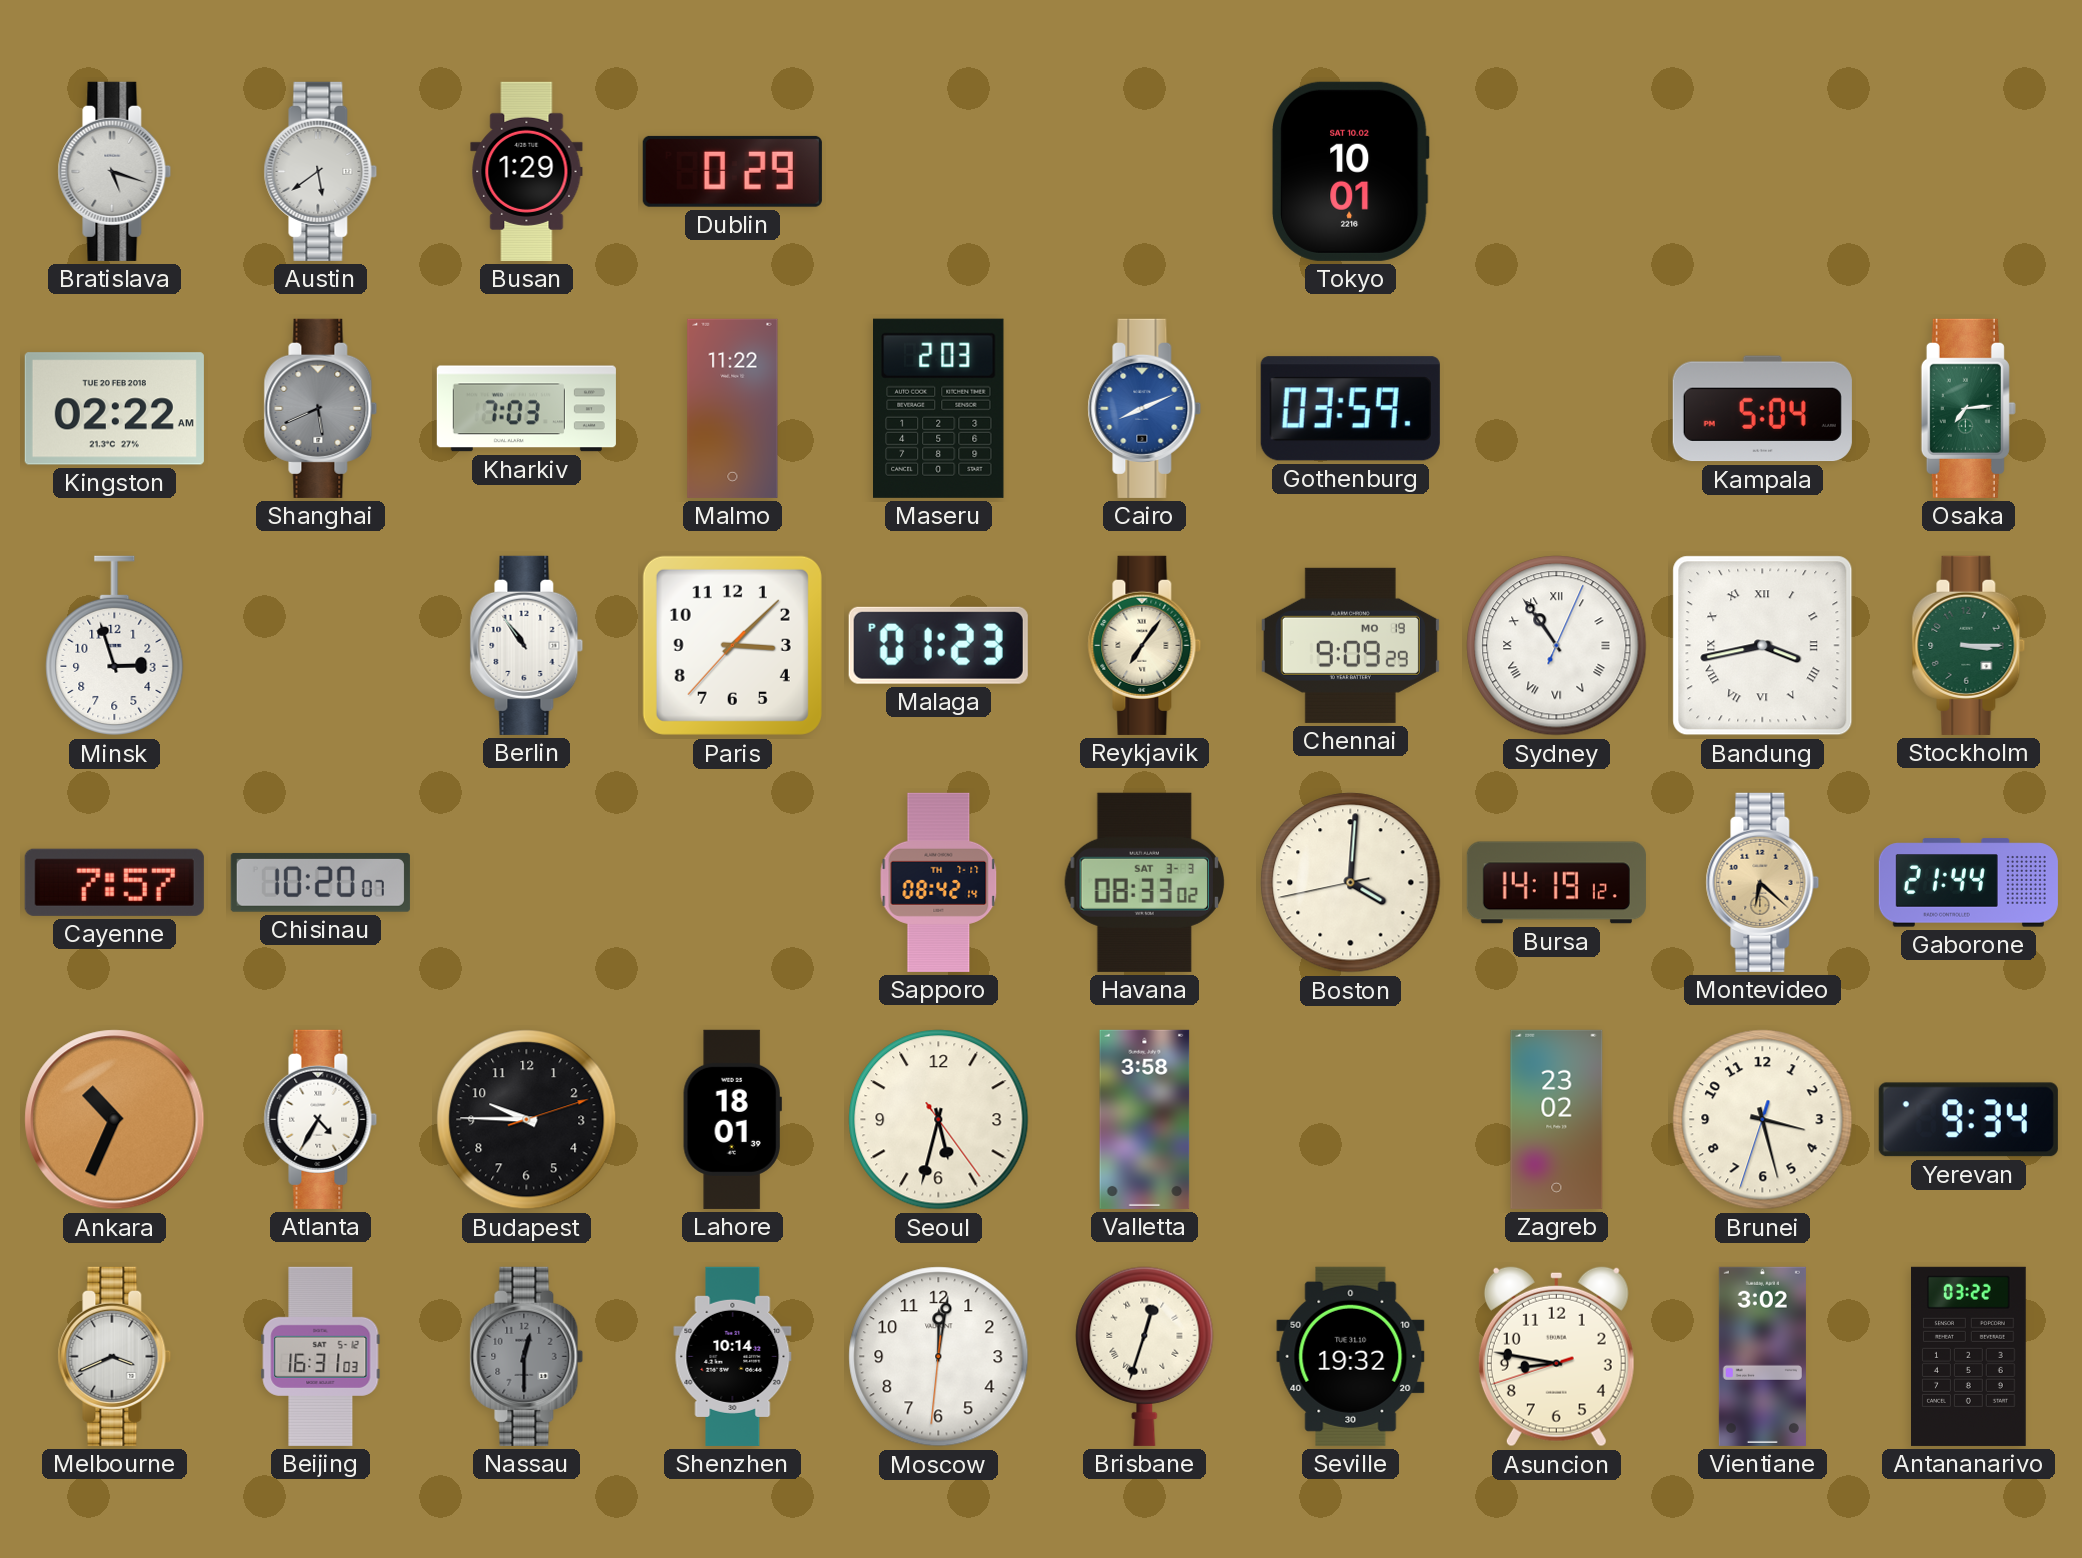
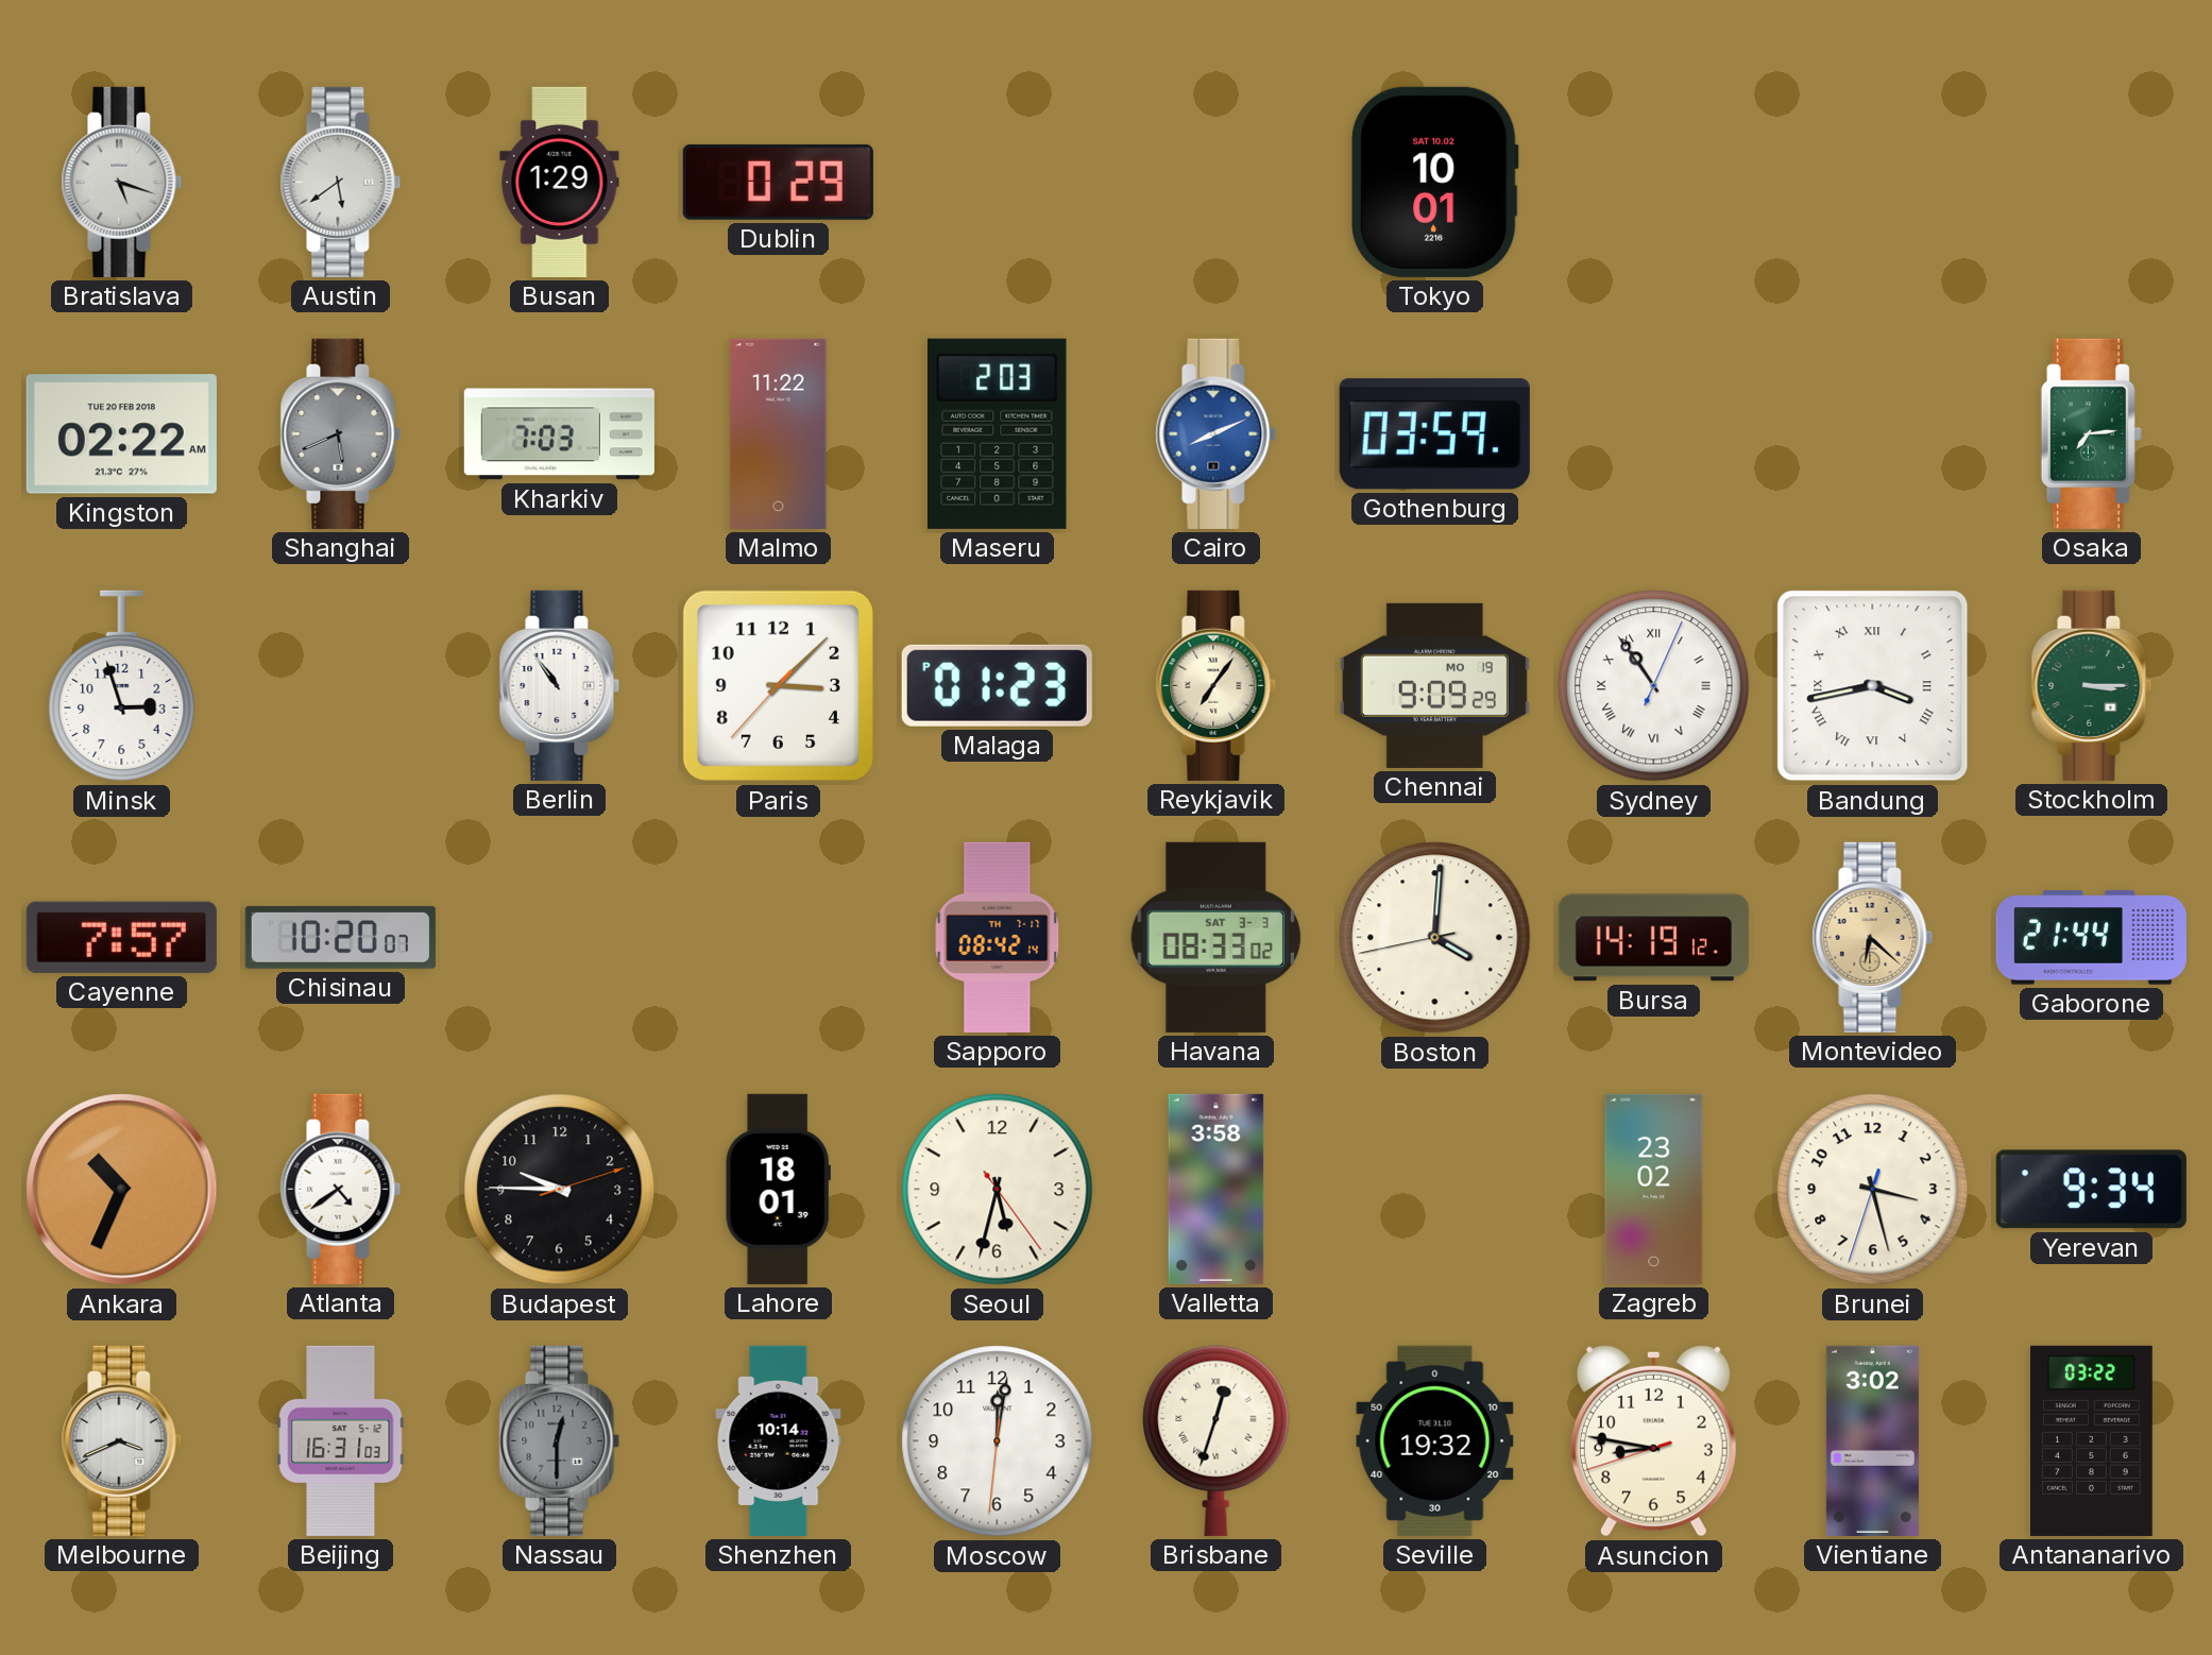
Kampala: 5:04 -> none (1762, 409)
Atlanta: 4:35 -> 4:39 (341, 1189)
